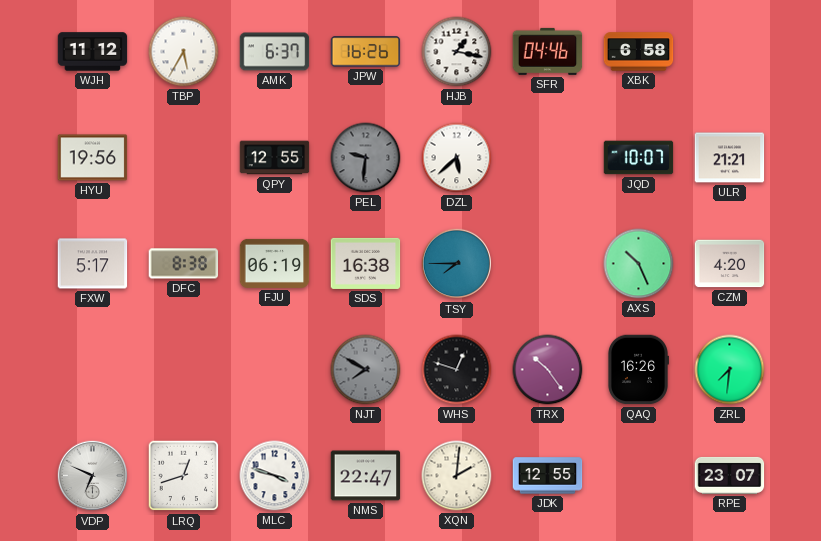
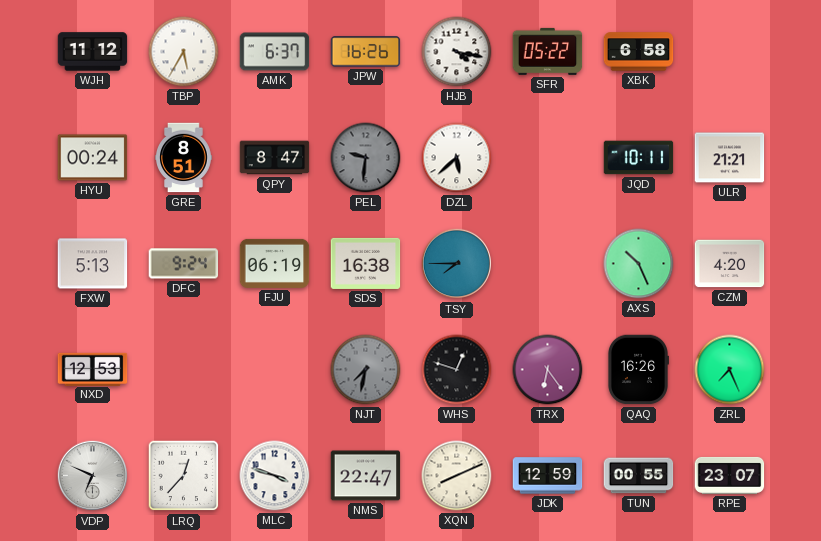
HJB: 1:17 -> 4:17 (457, 52)
SFR: 04:46 -> 05:22 (548, 51)
HYU: 19:56 -> 00:24 (93, 158)
GRE: none -> 8:51 (184, 158)
QPY: 12:55 -> 8:47 (275, 158)
JQD: 10:07 -> 10:11 (639, 158)
FXW: 5:17 -> 5:13 (93, 264)
DFC: 8:38 -> 9:24 (184, 264)
NXD: none -> 12:53 (93, 369)
NJT: 7:50 -> 7:32 (366, 370)
TRX: 10:24 -> 6:24 (548, 370)
ZRL: 7:31 -> 7:26 (730, 370)
LRQ: 12:42 -> 12:37 (184, 476)
XQN: 2:01 -> 8:11 (457, 476)
JDK: 12:55 -> 12:59 (548, 476)
TUN: none -> 00:55 (639, 476)
